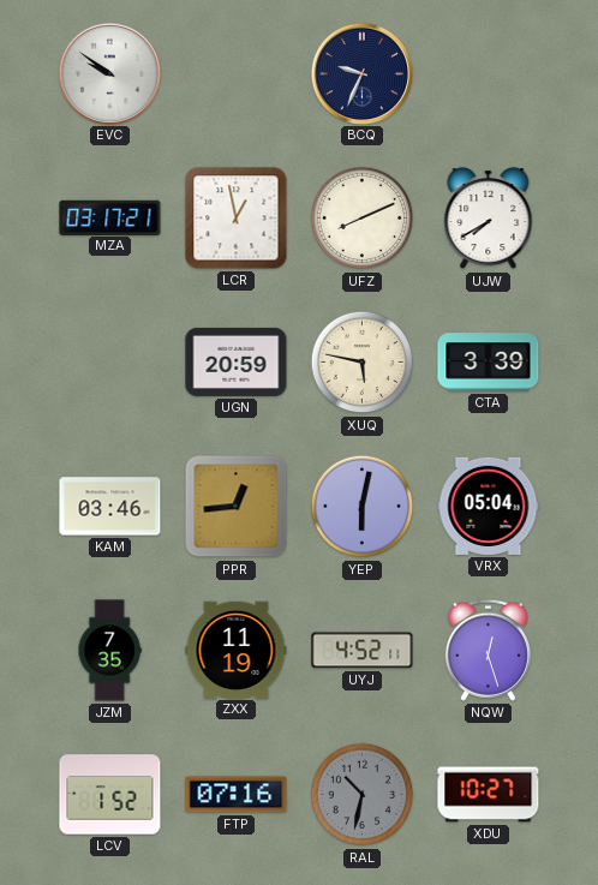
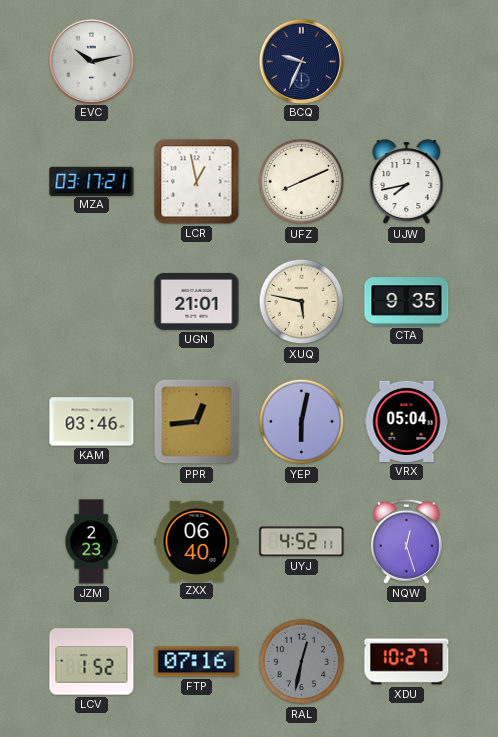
EVC: 9:51 -> 10:13 (91, 61)
UJW: 7:40 -> 7:43 (407, 182)
UGN: 20:59 -> 21:01 (197, 301)
CTA: 3:39 -> 9:35 (407, 302)
JZM: 7:35 -> 2:23 (91, 542)
ZXX: 11:19 -> 06:40 (197, 541)
RAL: 10:32 -> 12:32 (302, 662)
